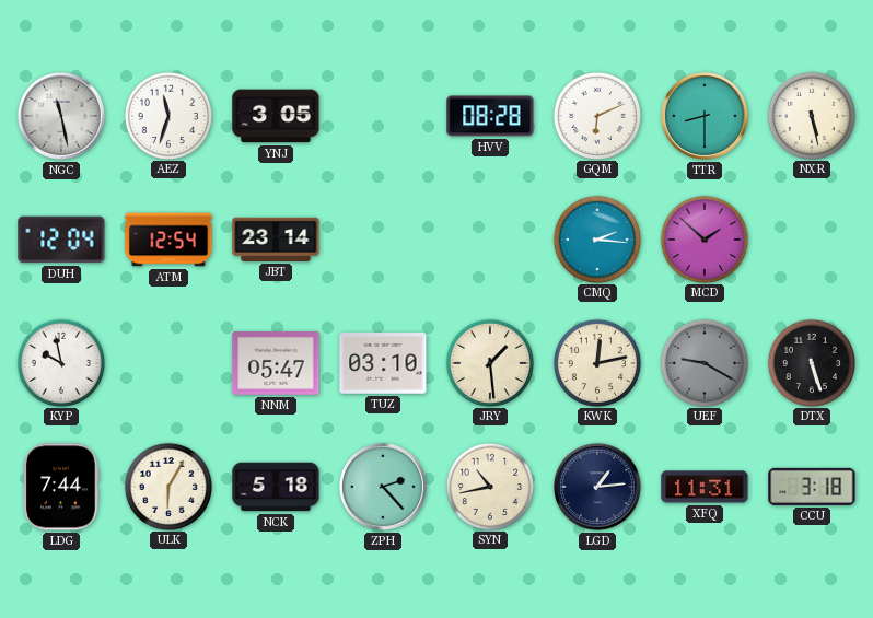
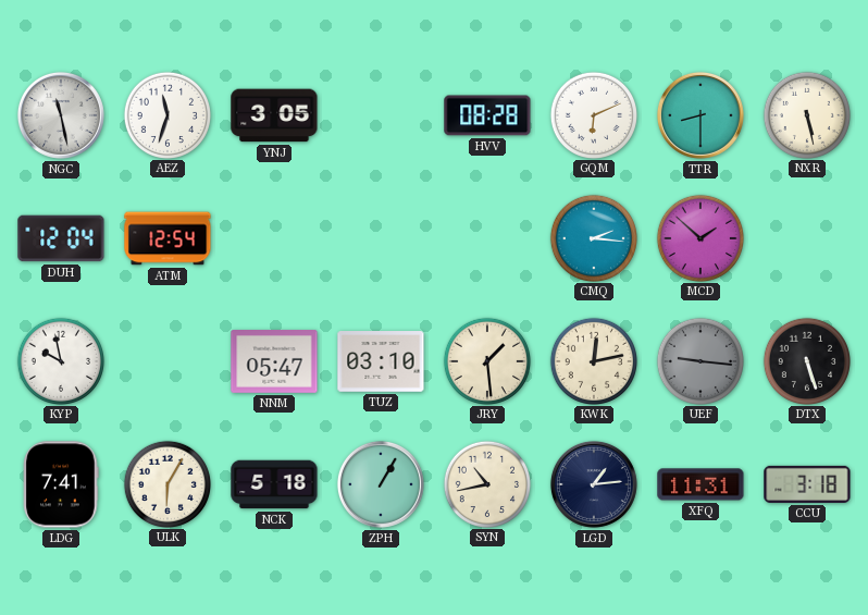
JBT: 23:14 -> none (276, 240)
UEF: 9:20 -> 9:16 (699, 360)
LDG: 7:44 -> 7:41 (61, 484)
ZPH: 2:23 -> 1:05 (381, 484)
